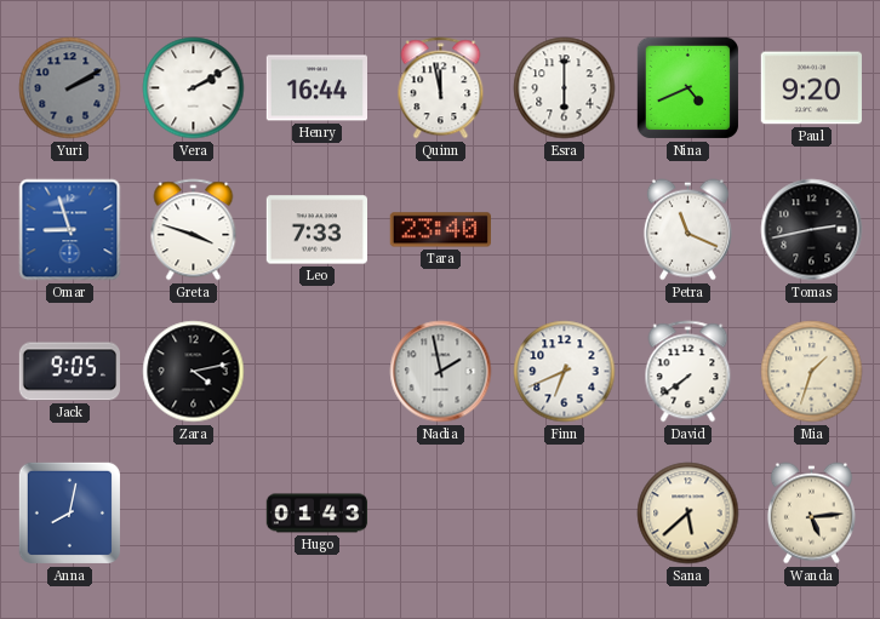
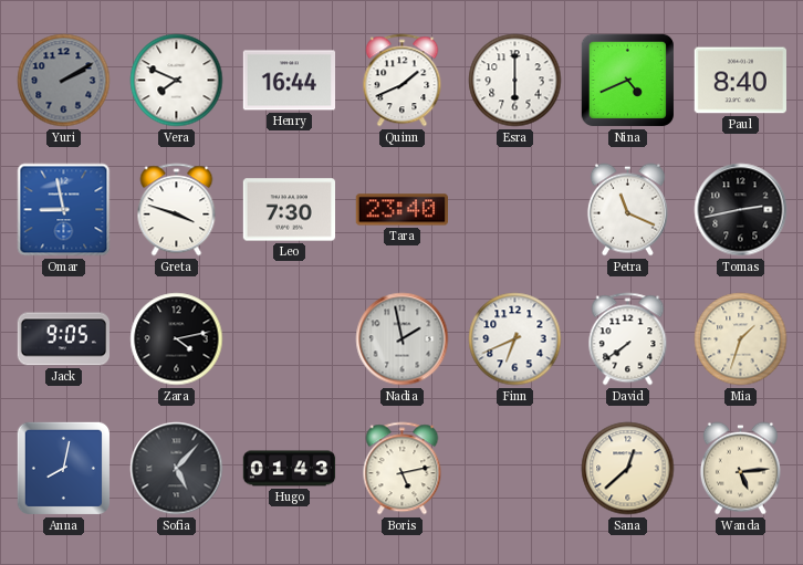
Vera: 2:10 -> 7:49 (177, 81)
Quinn: 11:58 -> 1:41 (403, 81)
Paul: 9:20 -> 8:40 (740, 81)
Omar: 8:57 -> 8:58 (64, 210)
Leo: 7:33 -> 7:30 (289, 210)
Sofia: none -> 5:07 (177, 469)
Boris: none -> 5:13 (403, 469)
Sana: 5:38 -> 12:38 (628, 469)
